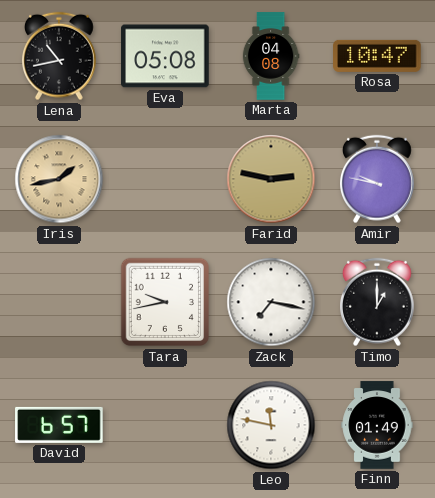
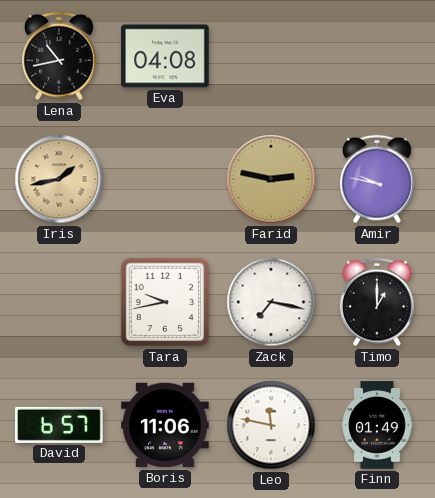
Eva: 05:08 -> 04:08 (165, 56)
Marta: 04:08 -> none (271, 56)
Rosa: 10:47 -> none (377, 56)
Boris: none -> 11:06 (165, 425)
